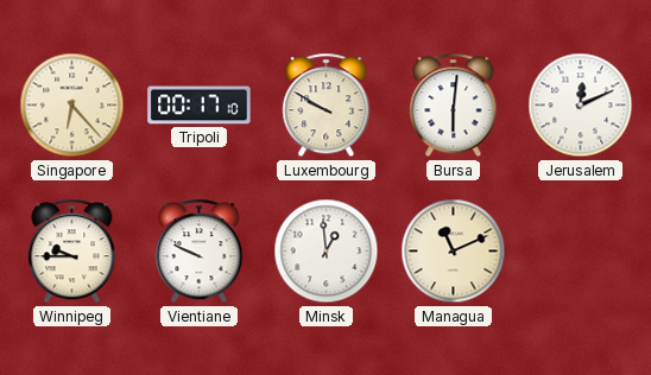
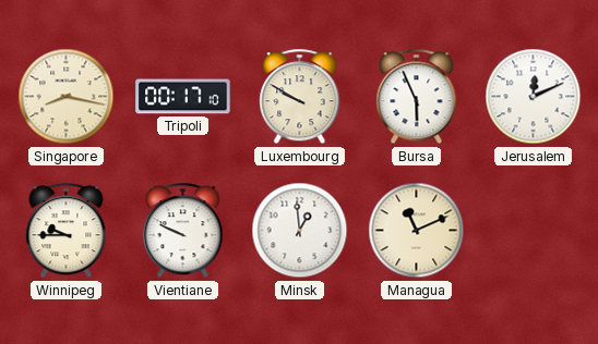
Singapore: 6:23 -> 8:17 (67, 97)
Bursa: 6:01 -> 5:56 (417, 97)
